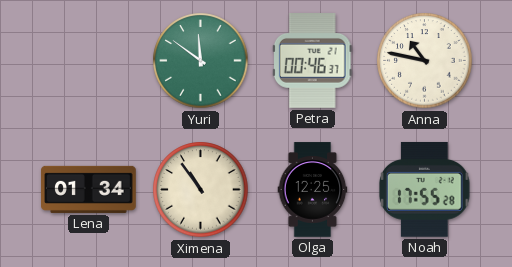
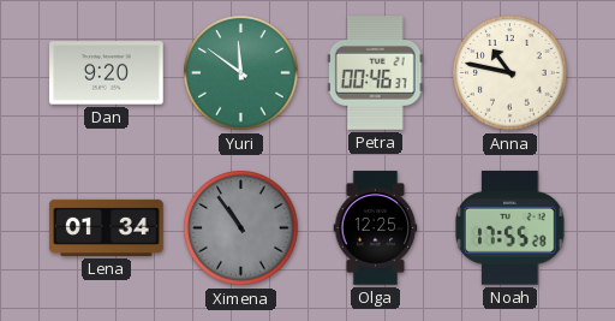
Dan: none -> 9:20 (107, 73)
Ximena dial: cream -> grey (241, 228)
